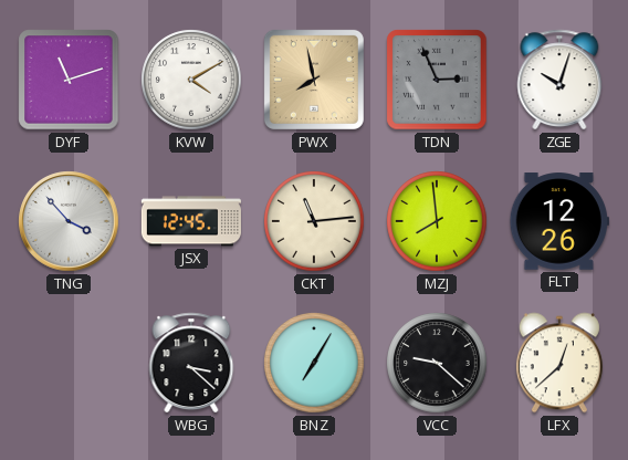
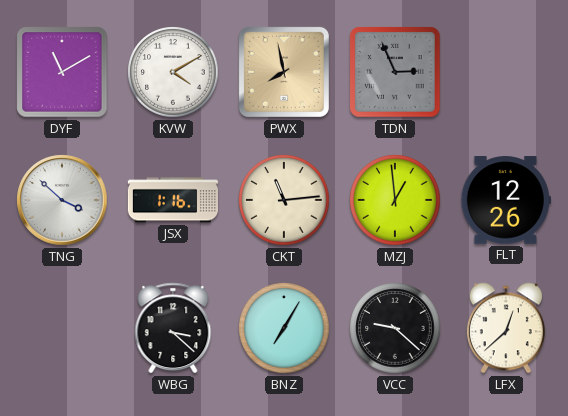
DYF: 11:12 -> 11:10 (62, 72)
ZGE: 10:03 -> none (559, 80)
TNG: 3:53 -> 3:52 (62, 200)
JSX: 12:45 -> 1:16 (173, 200)
MZJ: 7:59 -> 12:59 (395, 200)
